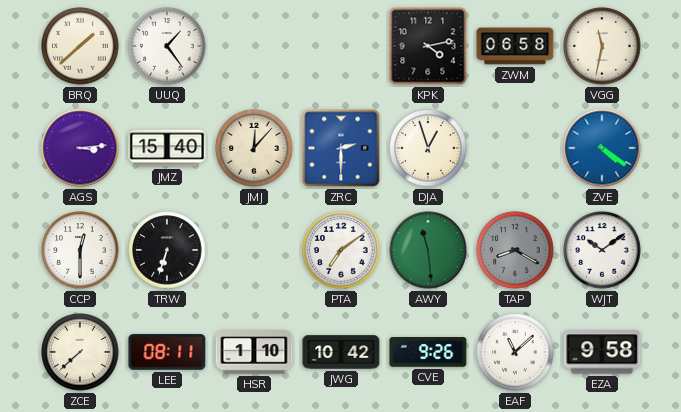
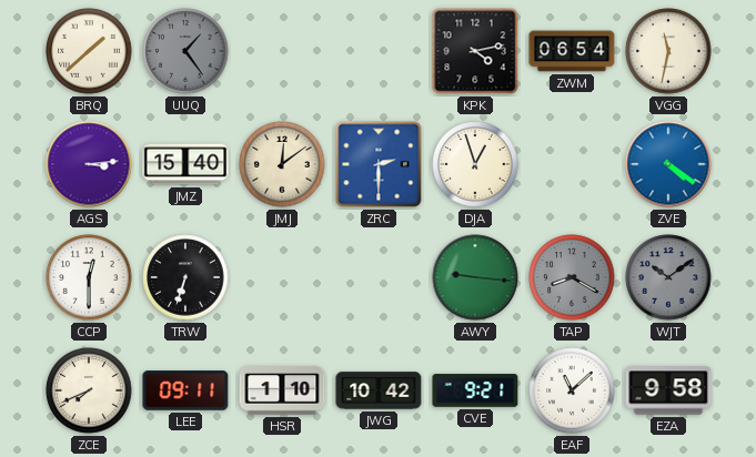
UUQ dial: white -> grey (185, 51)
ZWM: 06:58 -> 06:54 (572, 51)
JMJ: 12:07 -> 12:09 (282, 164)
PTA: 7:09 -> none (341, 250)
AWY: 11:29 -> 9:16 (475, 277)
WJT dial: white -> grey (668, 277)
ZCE: 7:38 -> 7:41 (89, 390)
LEE: 08:11 -> 09:11 (185, 390)
CVE: 9:26 -> 9:21 (475, 390)
